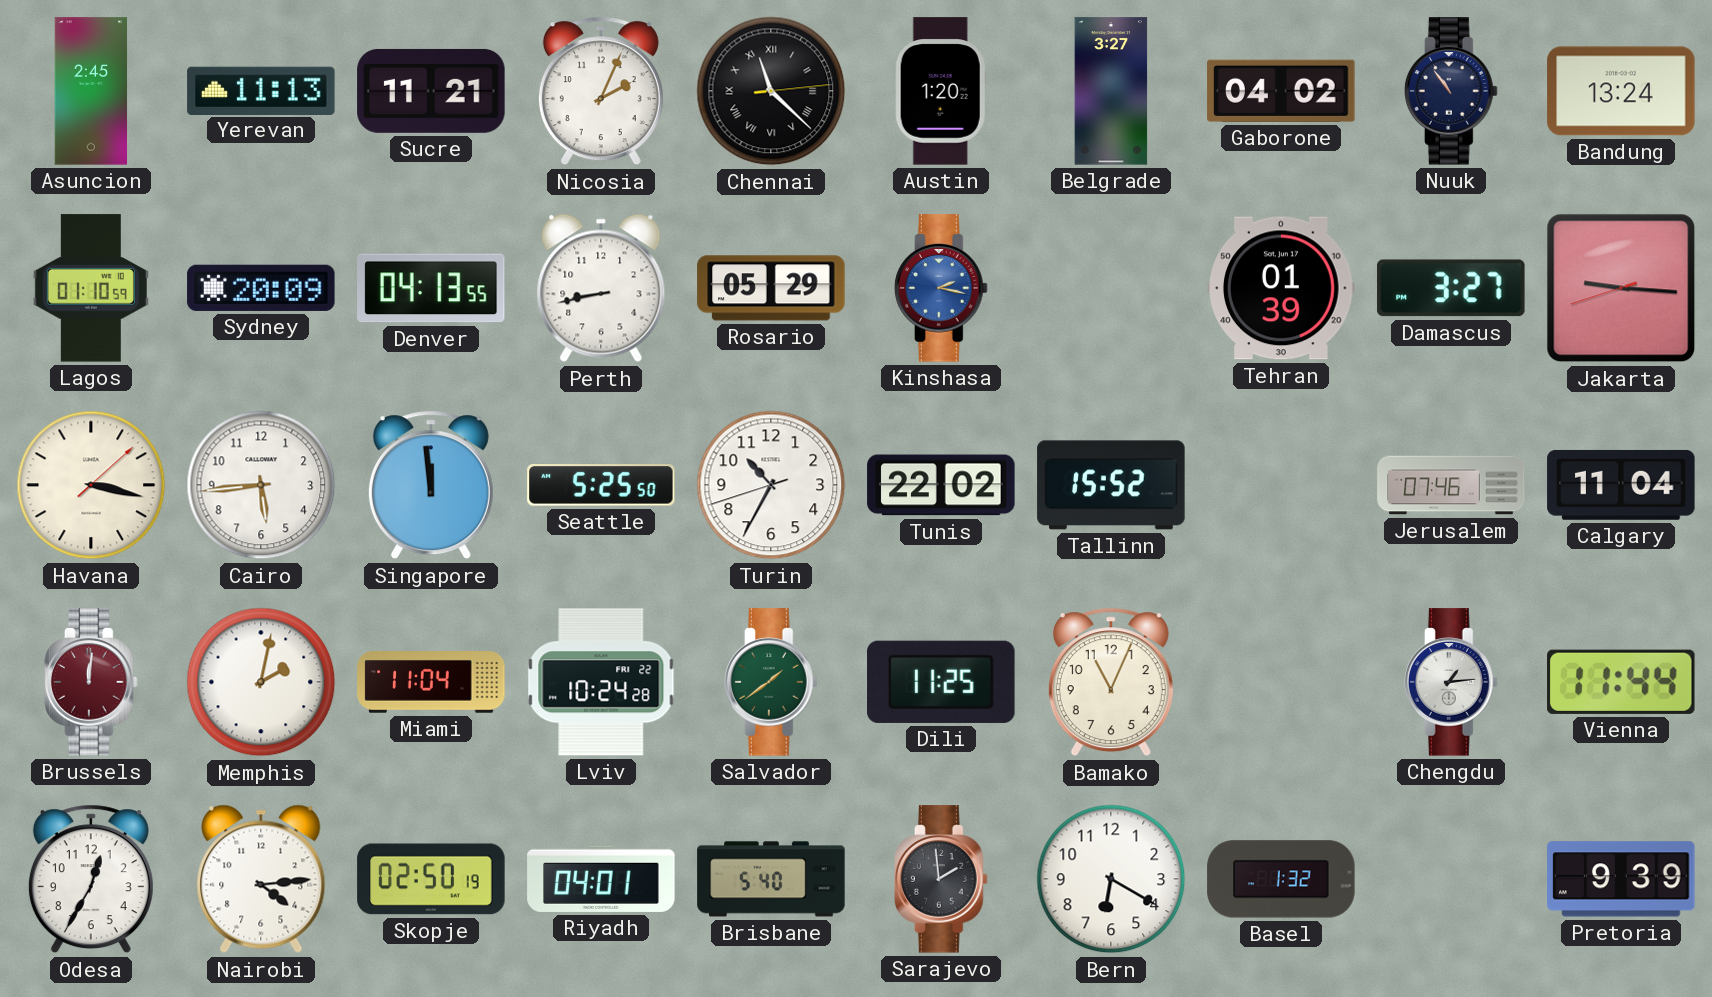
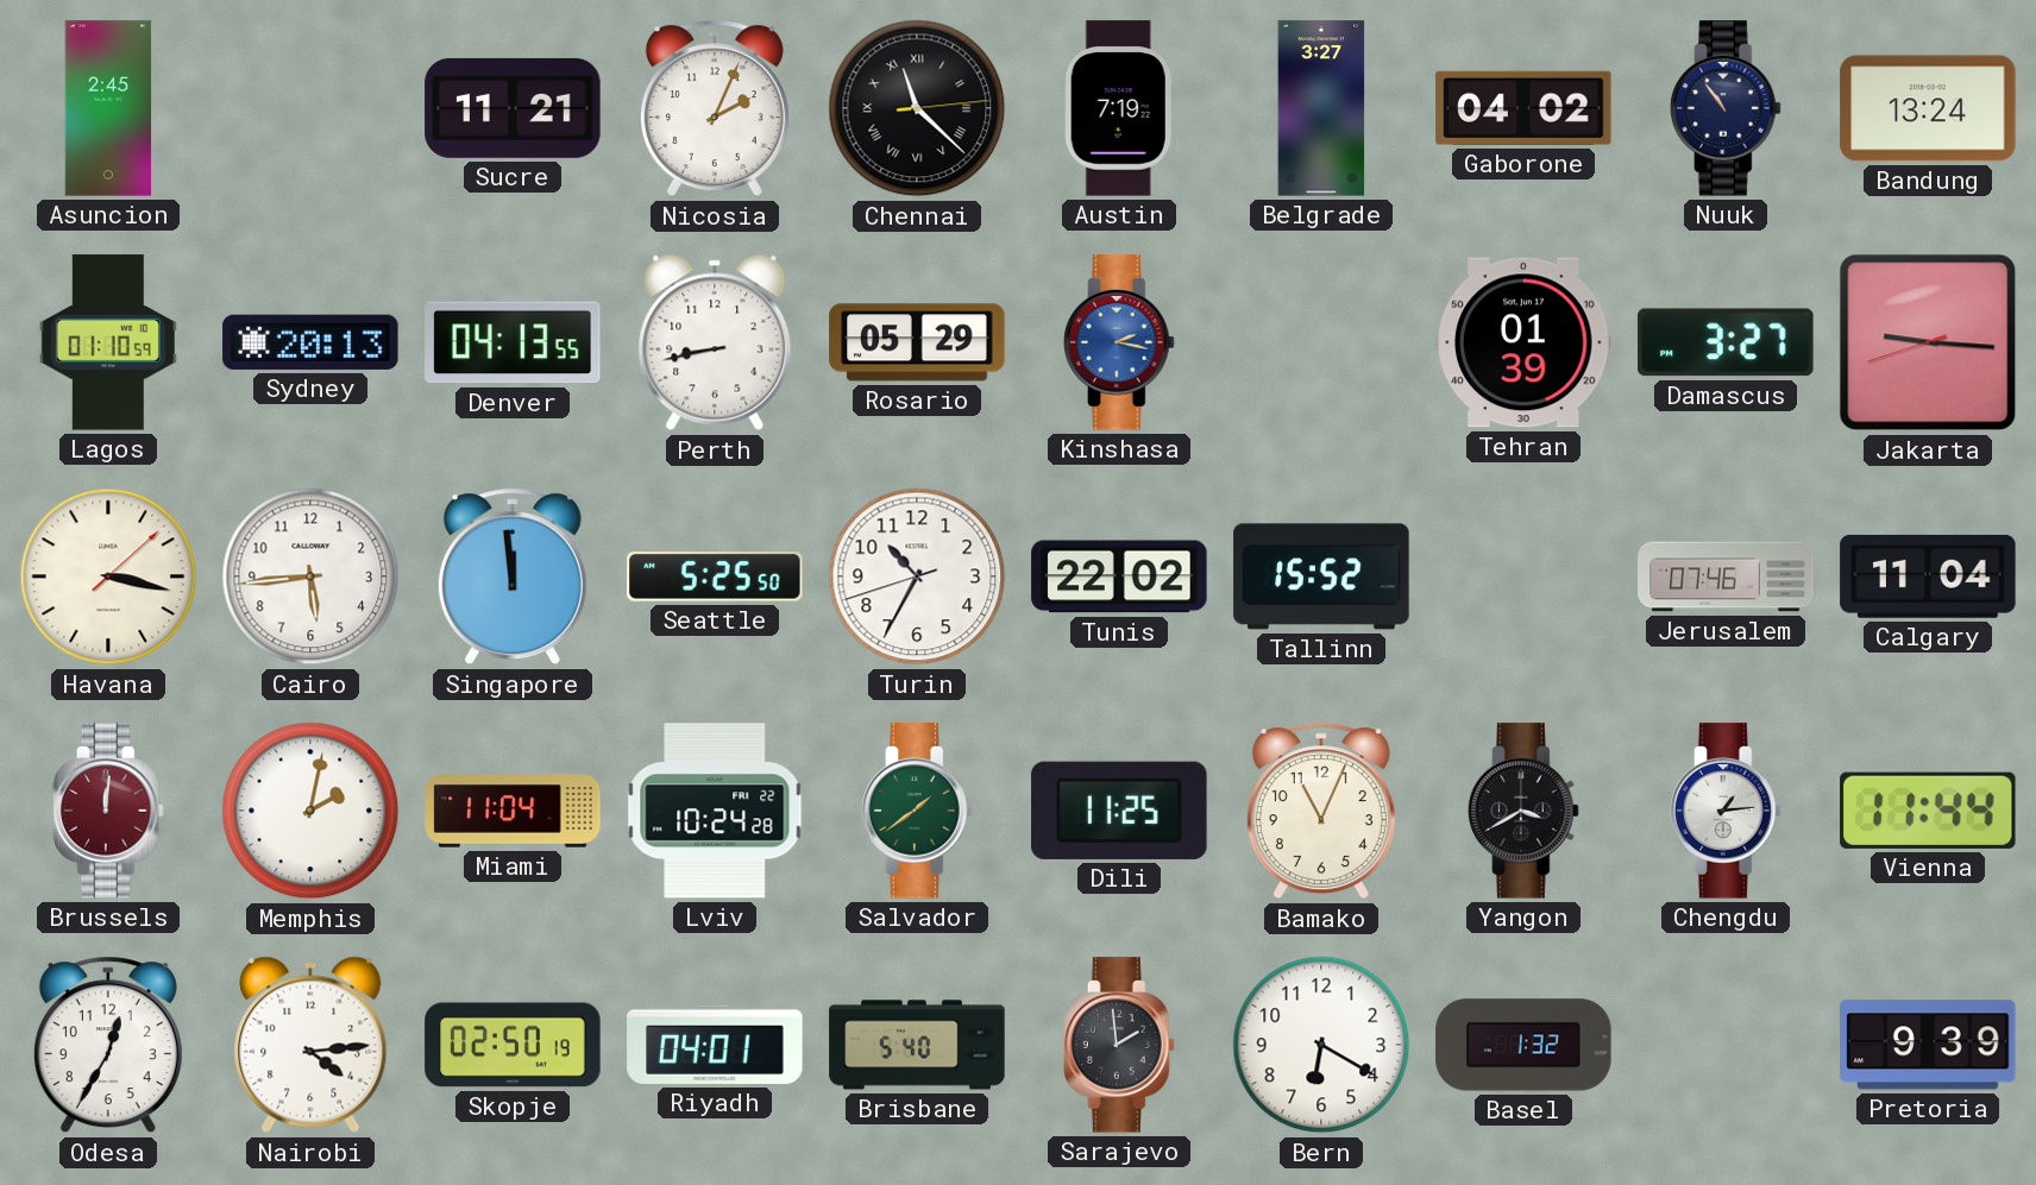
Yerevan: 11:13 -> none (261, 90)
Austin: 1:20 -> 7:19 (1119, 108)
Sydney: 20:09 -> 20:13 (310, 342)
Yangon: none -> 3:40 (1525, 811)
